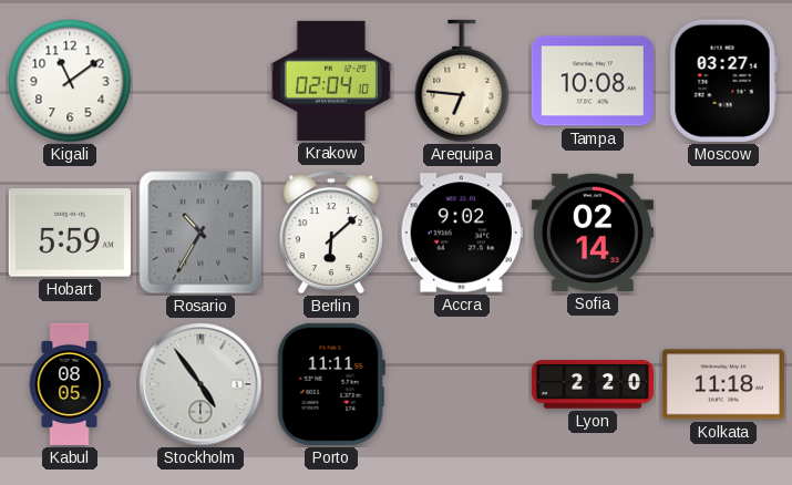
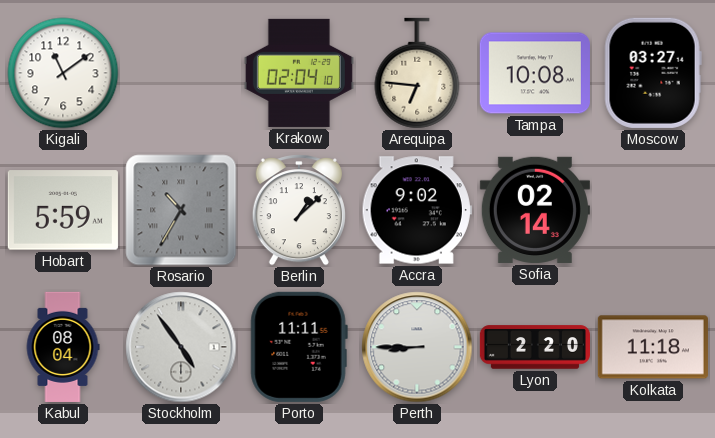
Berlin: 6:08 -> 1:08 (299, 210)
Kabul: 08:05 -> 08:04 (63, 347)
Perth: none -> 8:45 (417, 347)
